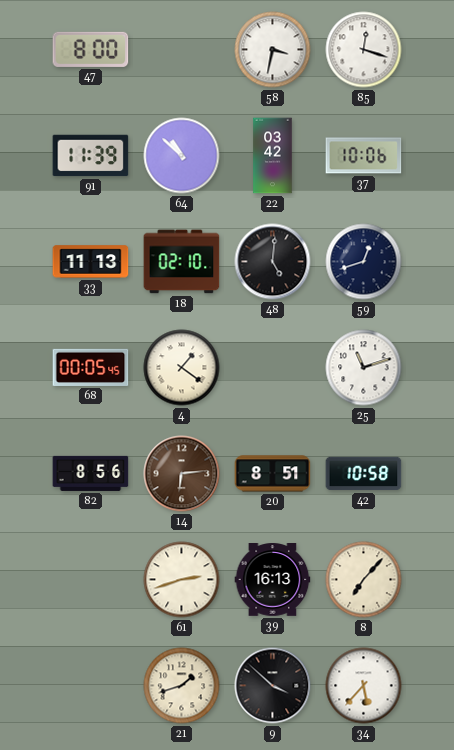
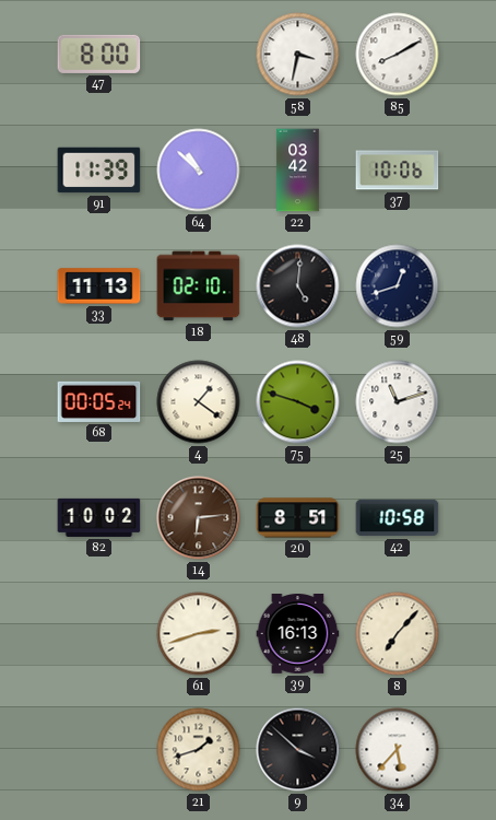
85: 12:18 -> 8:10 (398, 55)
68: 00:05:45 -> 00:05:24 (99, 401)
75: none -> 3:48 (298, 402)
82: 8:56 -> 10:02 (99, 517)
